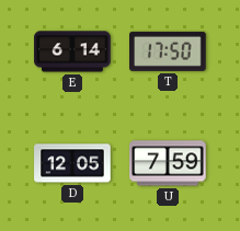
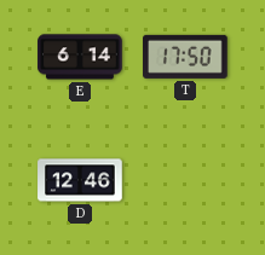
D: 12:05 -> 12:46 (80, 180)
U: 7:59 -> none (168, 163)
